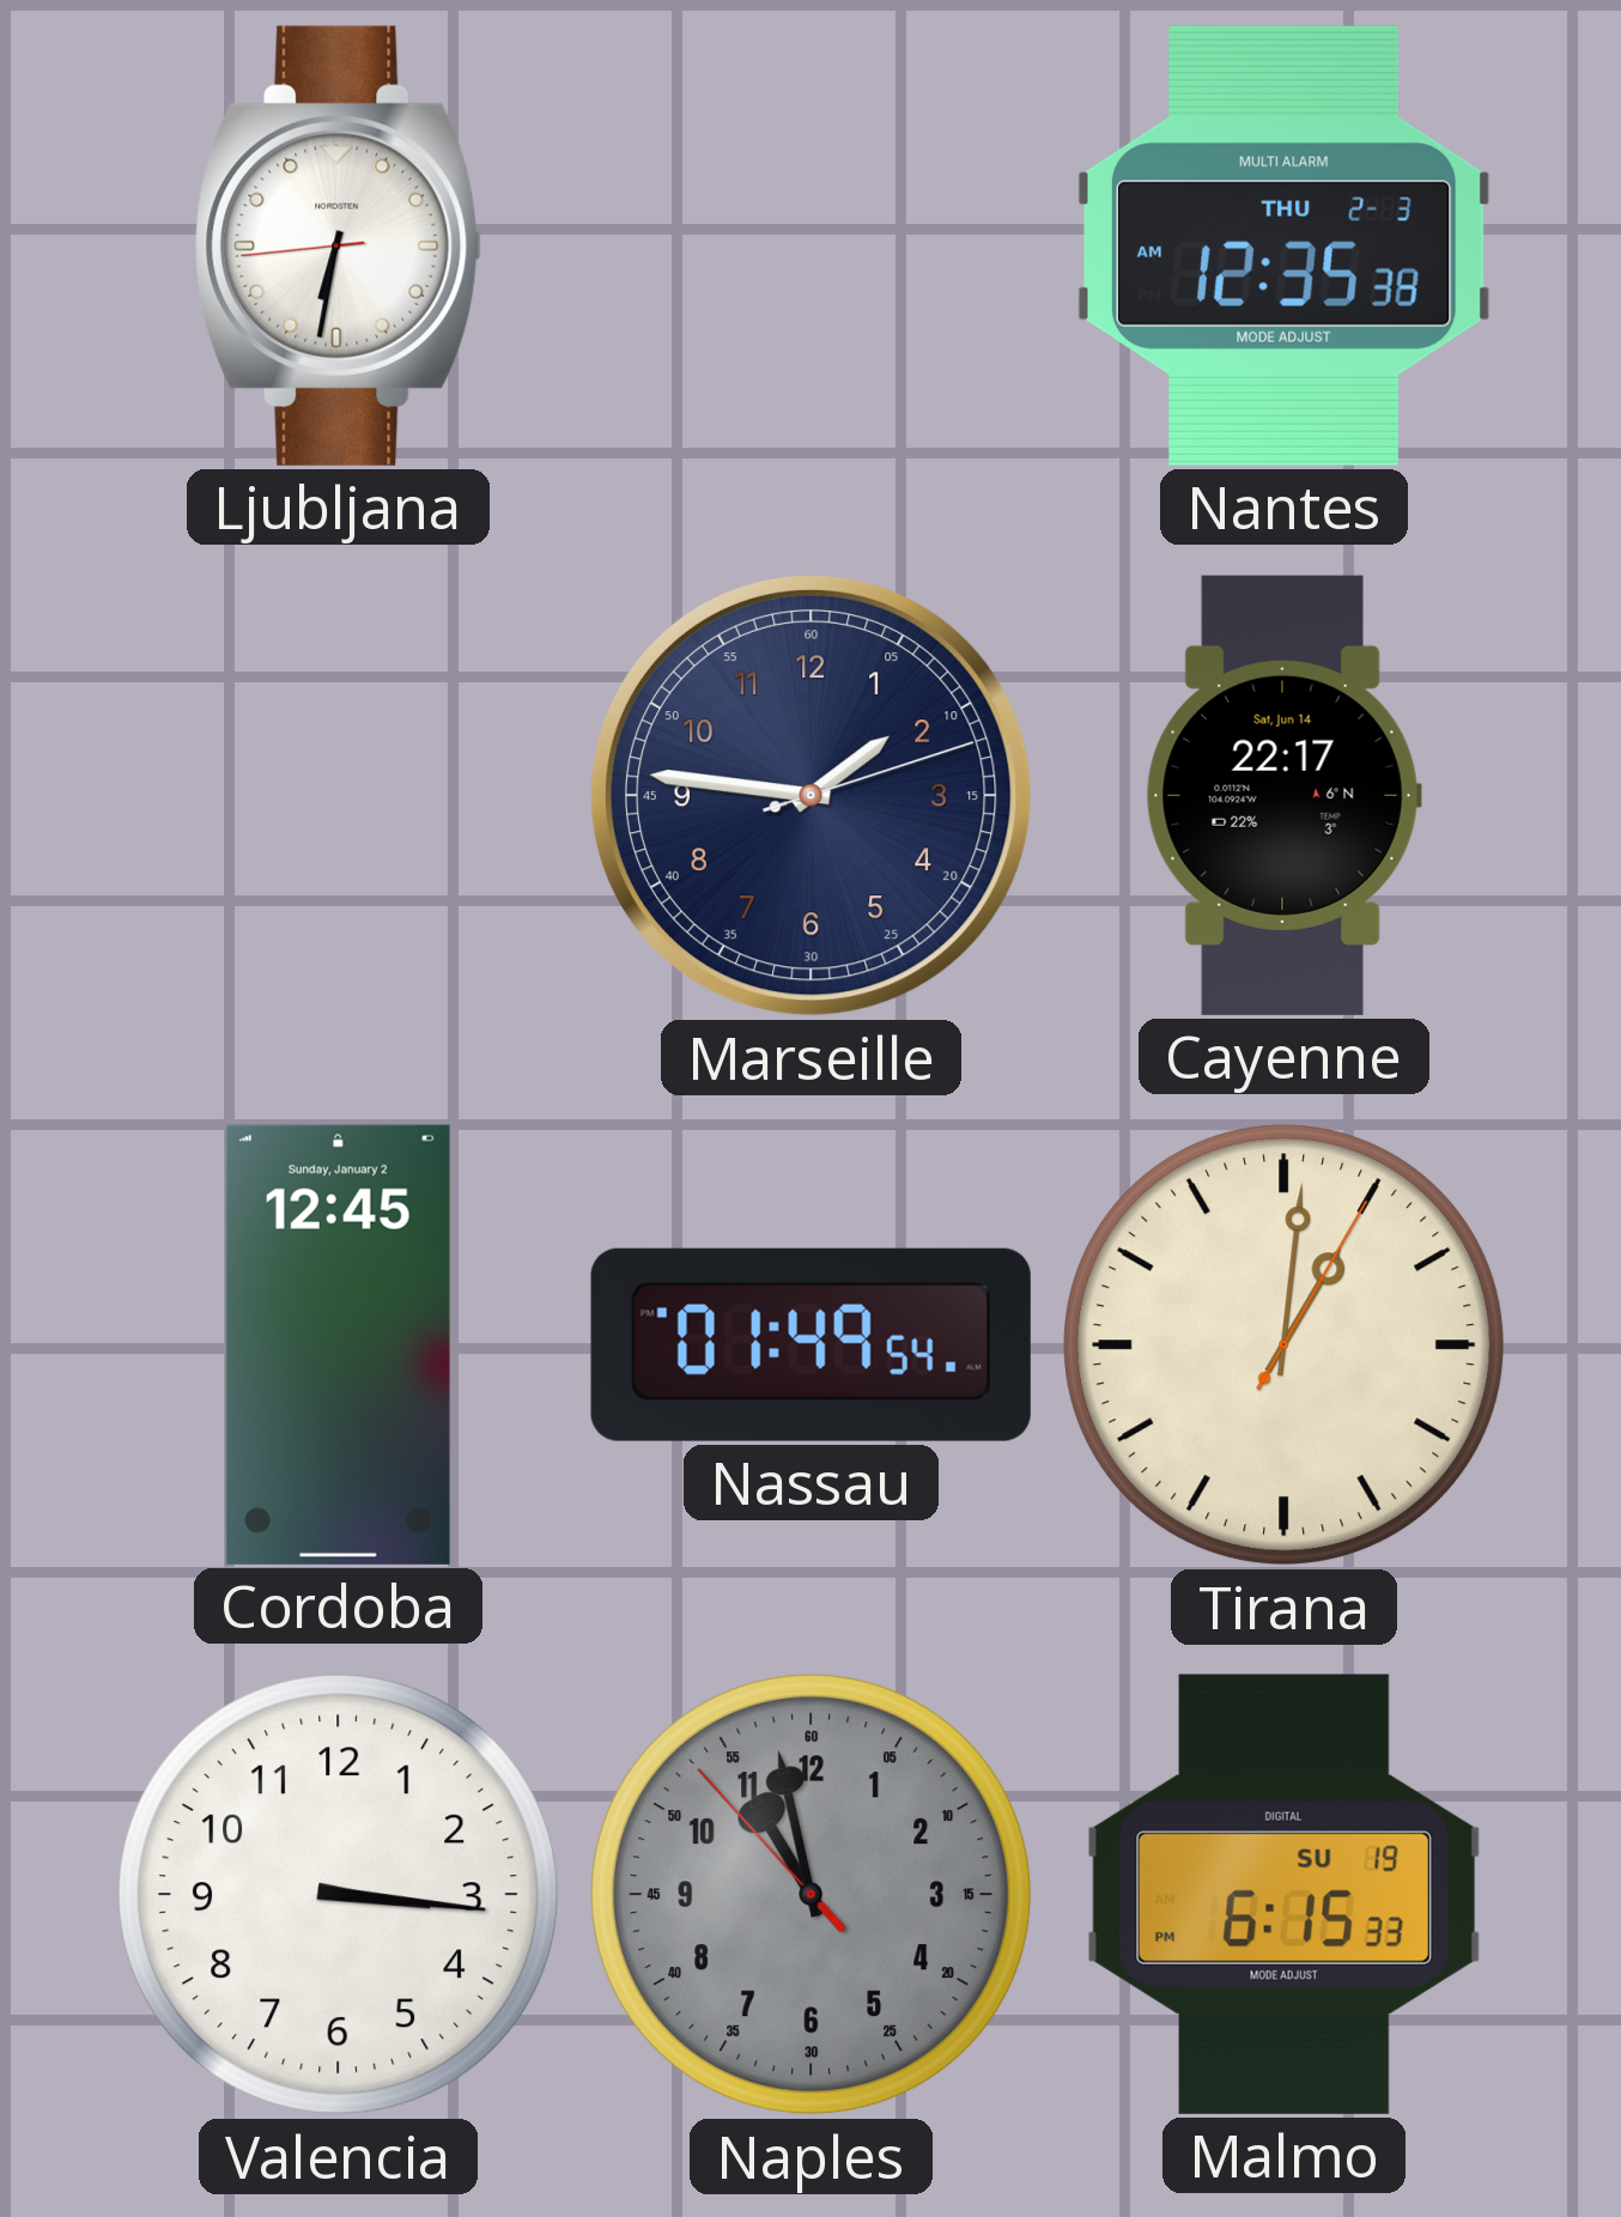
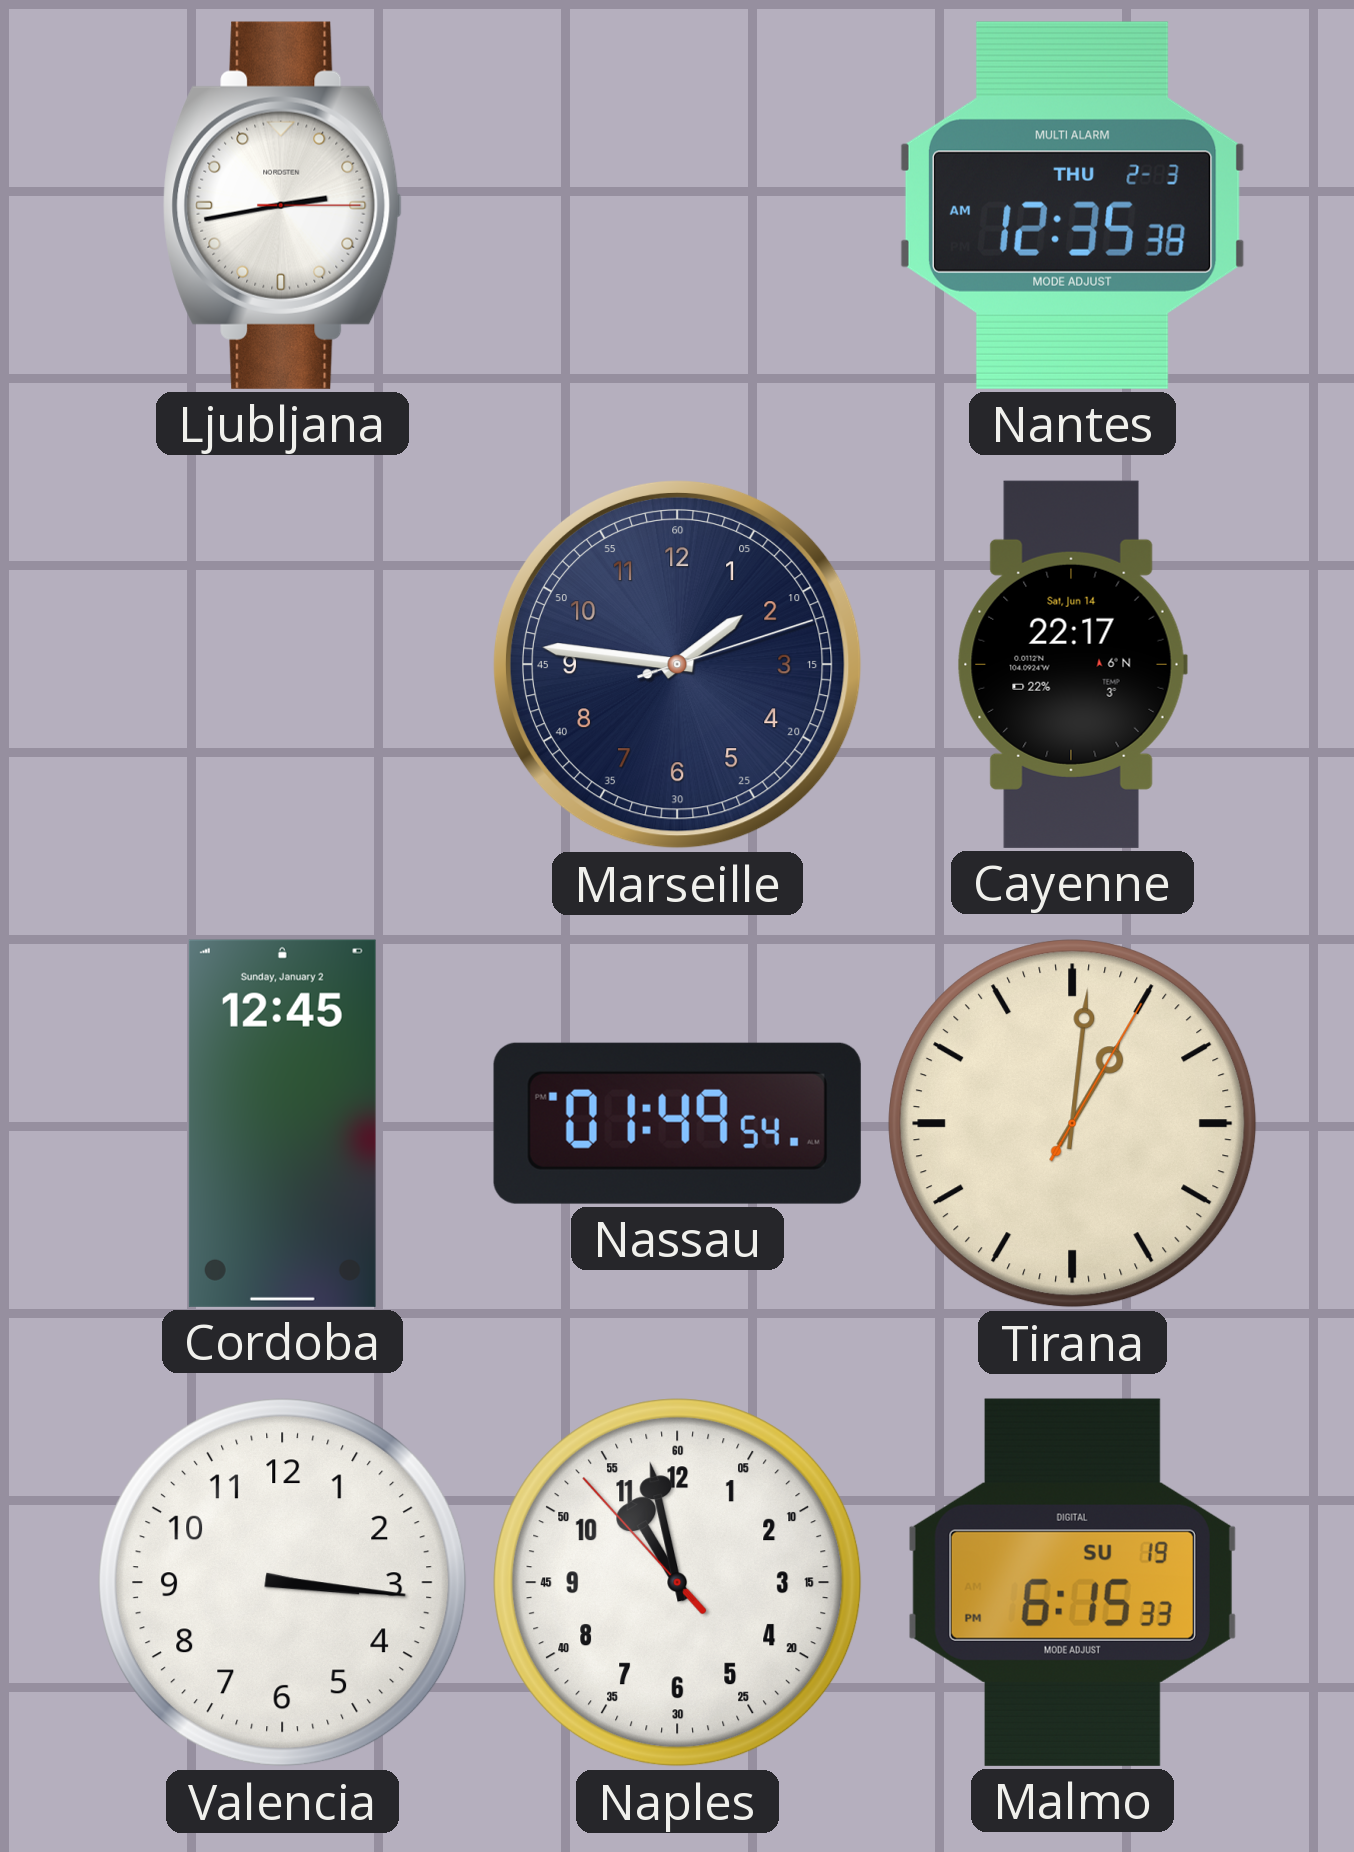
Ljubljana: 6:31 -> 2:43 (282, 205)
Naples dial: grey -> white (678, 1583)
